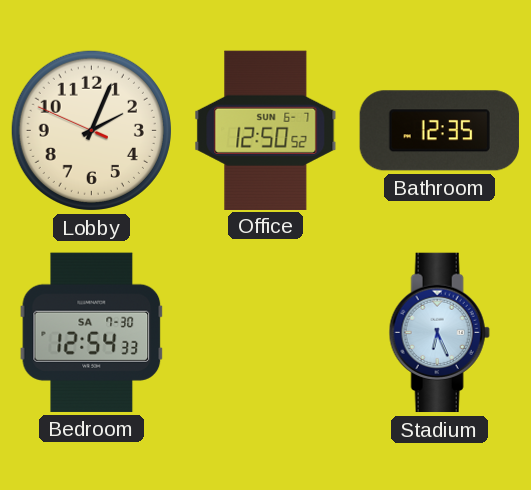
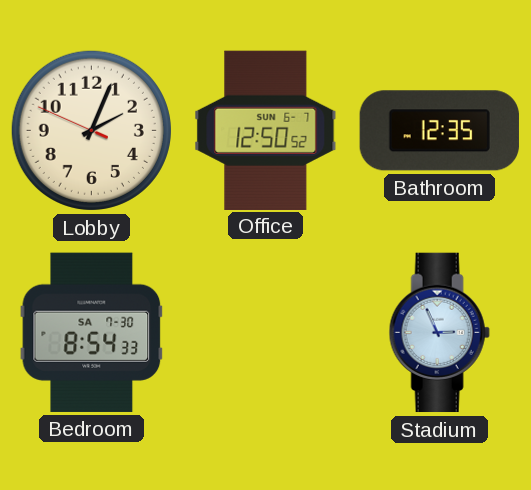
Bedroom: 12:54 -> 8:54 (92, 332)
Stadium: 6:26 -> 2:56 (439, 333)
